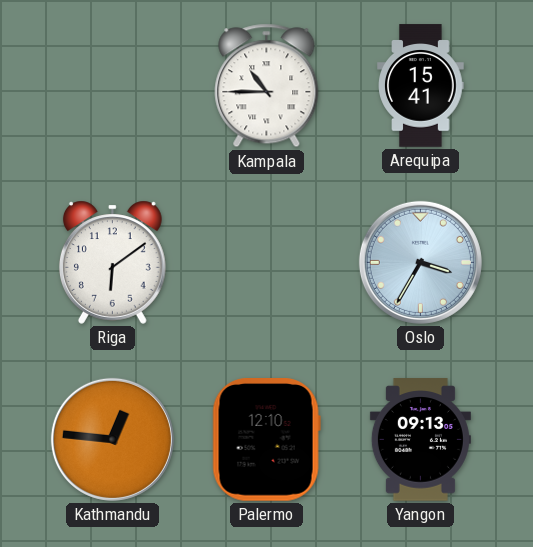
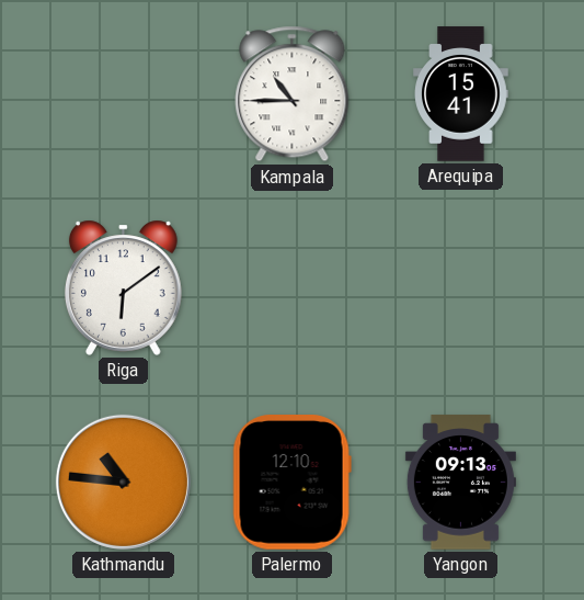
Oslo: 3:35 -> none (420, 262)
Kathmandu: 12:46 -> 10:46 (123, 482)
